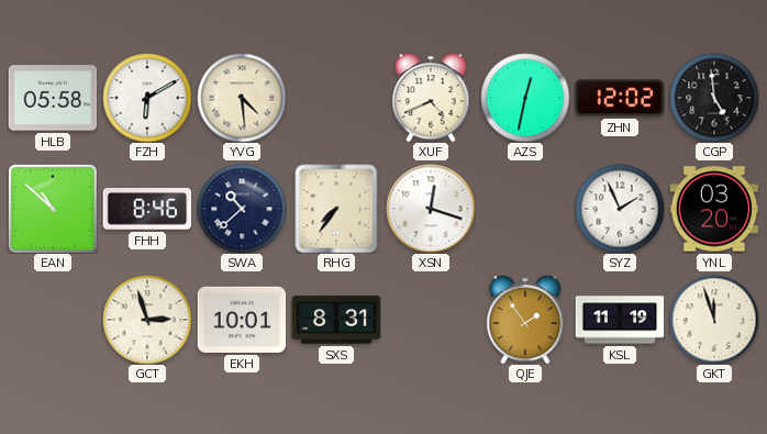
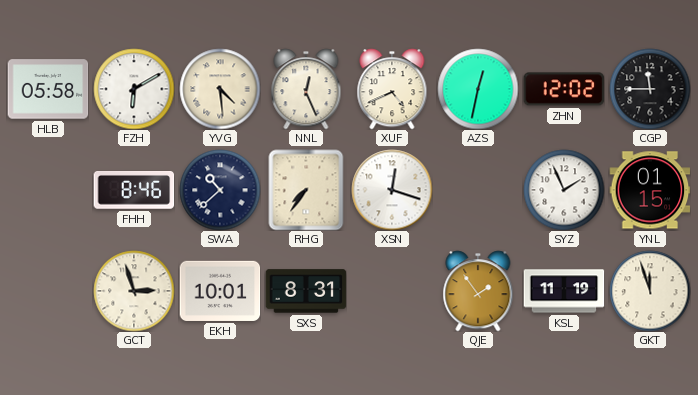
NNL: none -> 12:26 (306, 89)
CGP: 4:59 -> 11:45 (650, 89)
EAN: 10:52 -> none (53, 209)
YNL: 03:20 -> 01:15 (650, 190)
